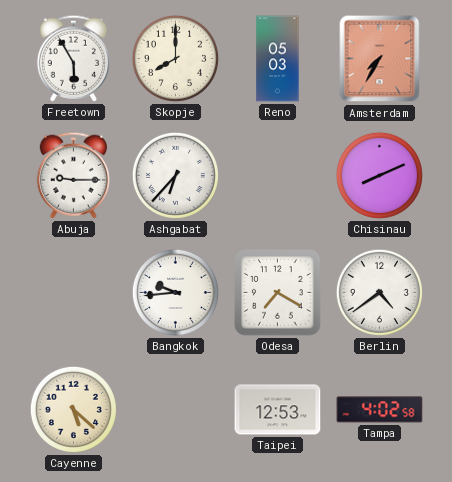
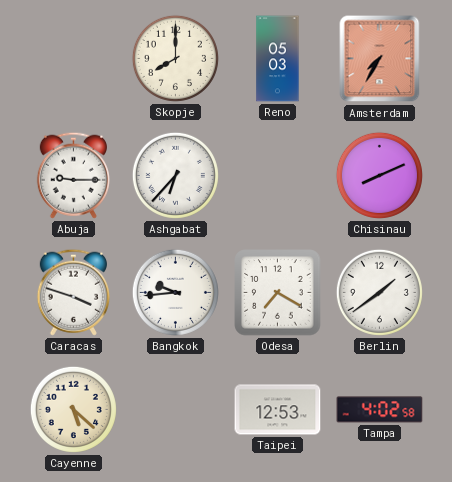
Freetown: 5:55 -> none (73, 58)
Caracas: none -> 3:48 (73, 292)
Berlin: 4:39 -> 1:39 (379, 292)
